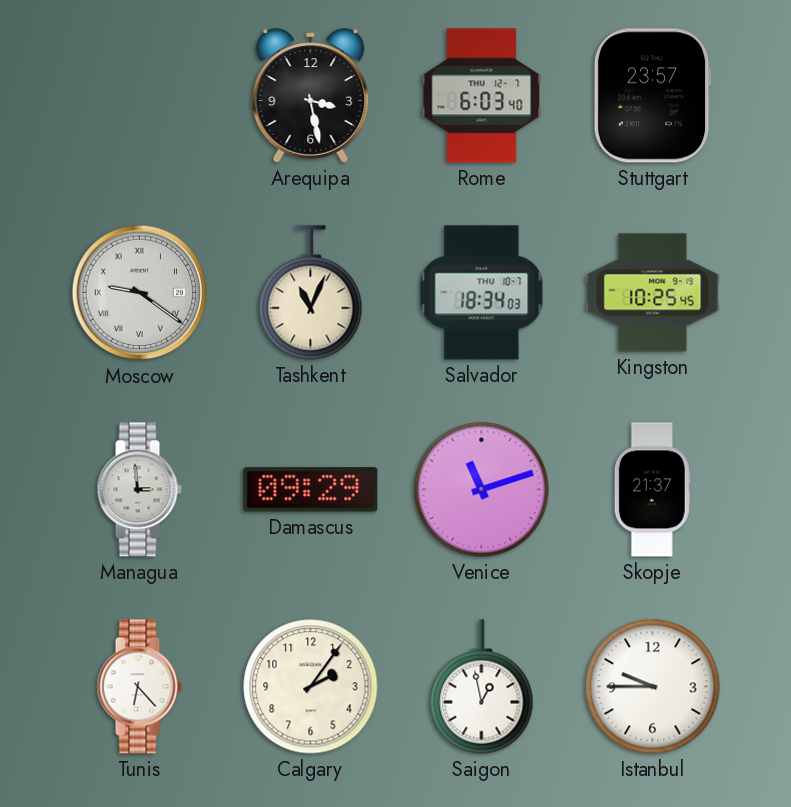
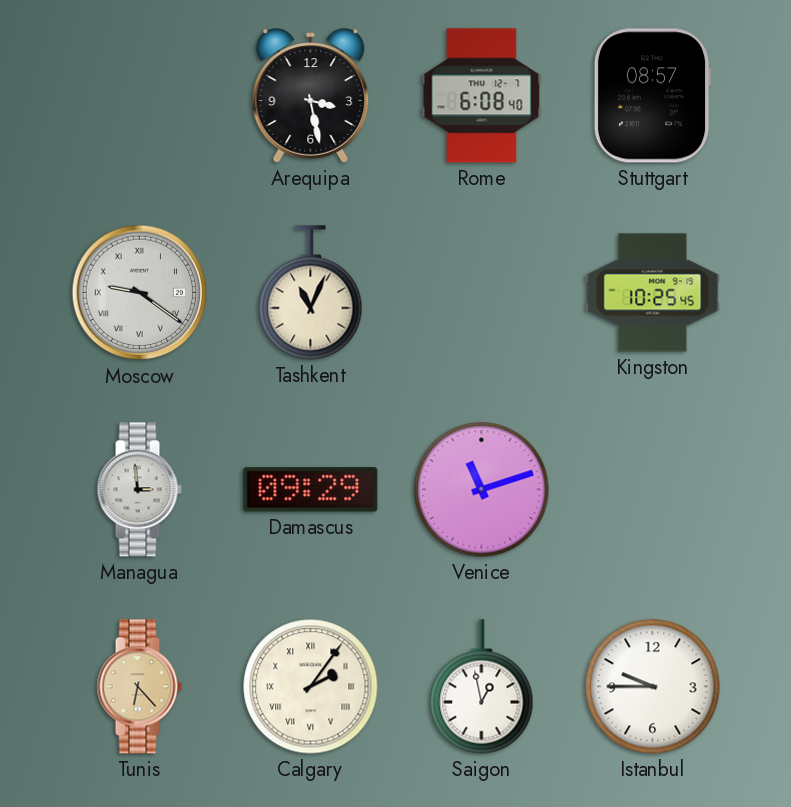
Rome: 6:03 -> 6:08 (482, 96)
Stuttgart: 23:57 -> 08:57 (652, 96)
Salvador: 18:34 -> none (482, 293)
Skopje: 21:37 -> none (652, 490)
Tunis dial: white -> champagne (139, 687)
Calgary numerals: Arabic -> Roman (311, 687)
